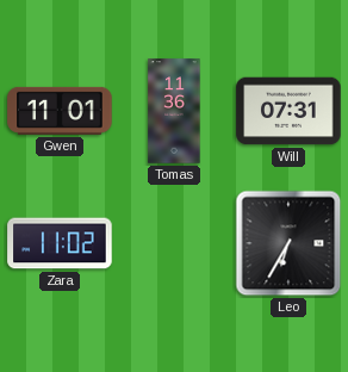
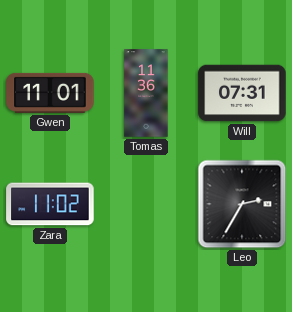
Leo: 6:35 -> 2:35 (242, 204)
